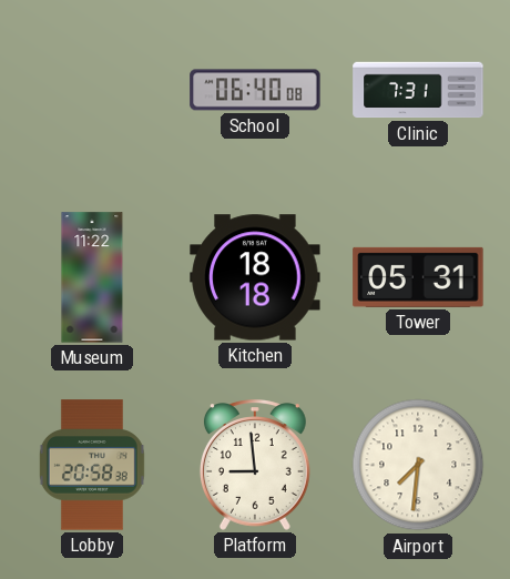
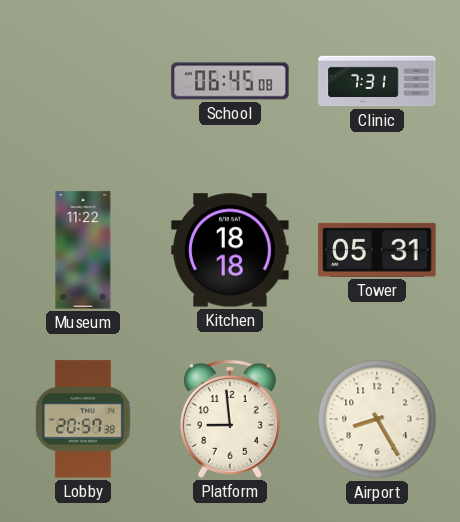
School: 06:40 -> 06:45 (230, 81)
Lobby: 20:58 -> 20:57 (83, 419)
Airport: 7:31 -> 8:25 (377, 419)
